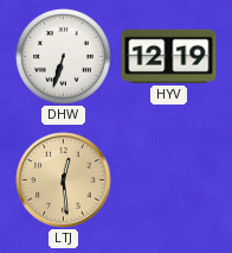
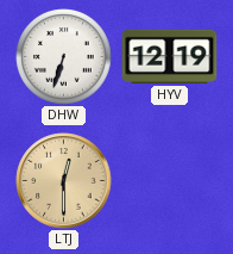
LTJ: 12:29 -> 12:30 (64, 181)
